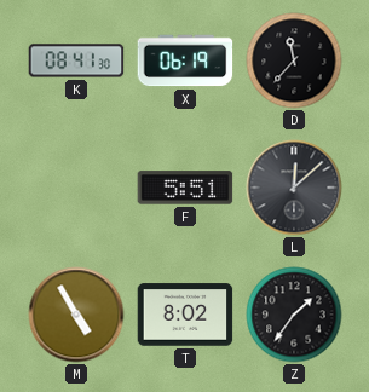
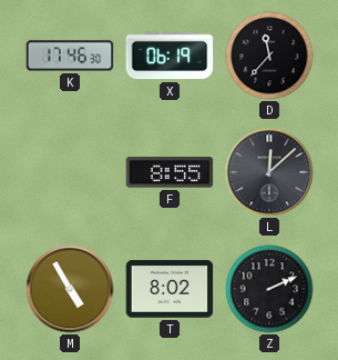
K: 08:41 -> 17:46 (70, 56)
F: 5:51 -> 8:55 (170, 172)
Z: 1:36 -> 2:11 (269, 289)
